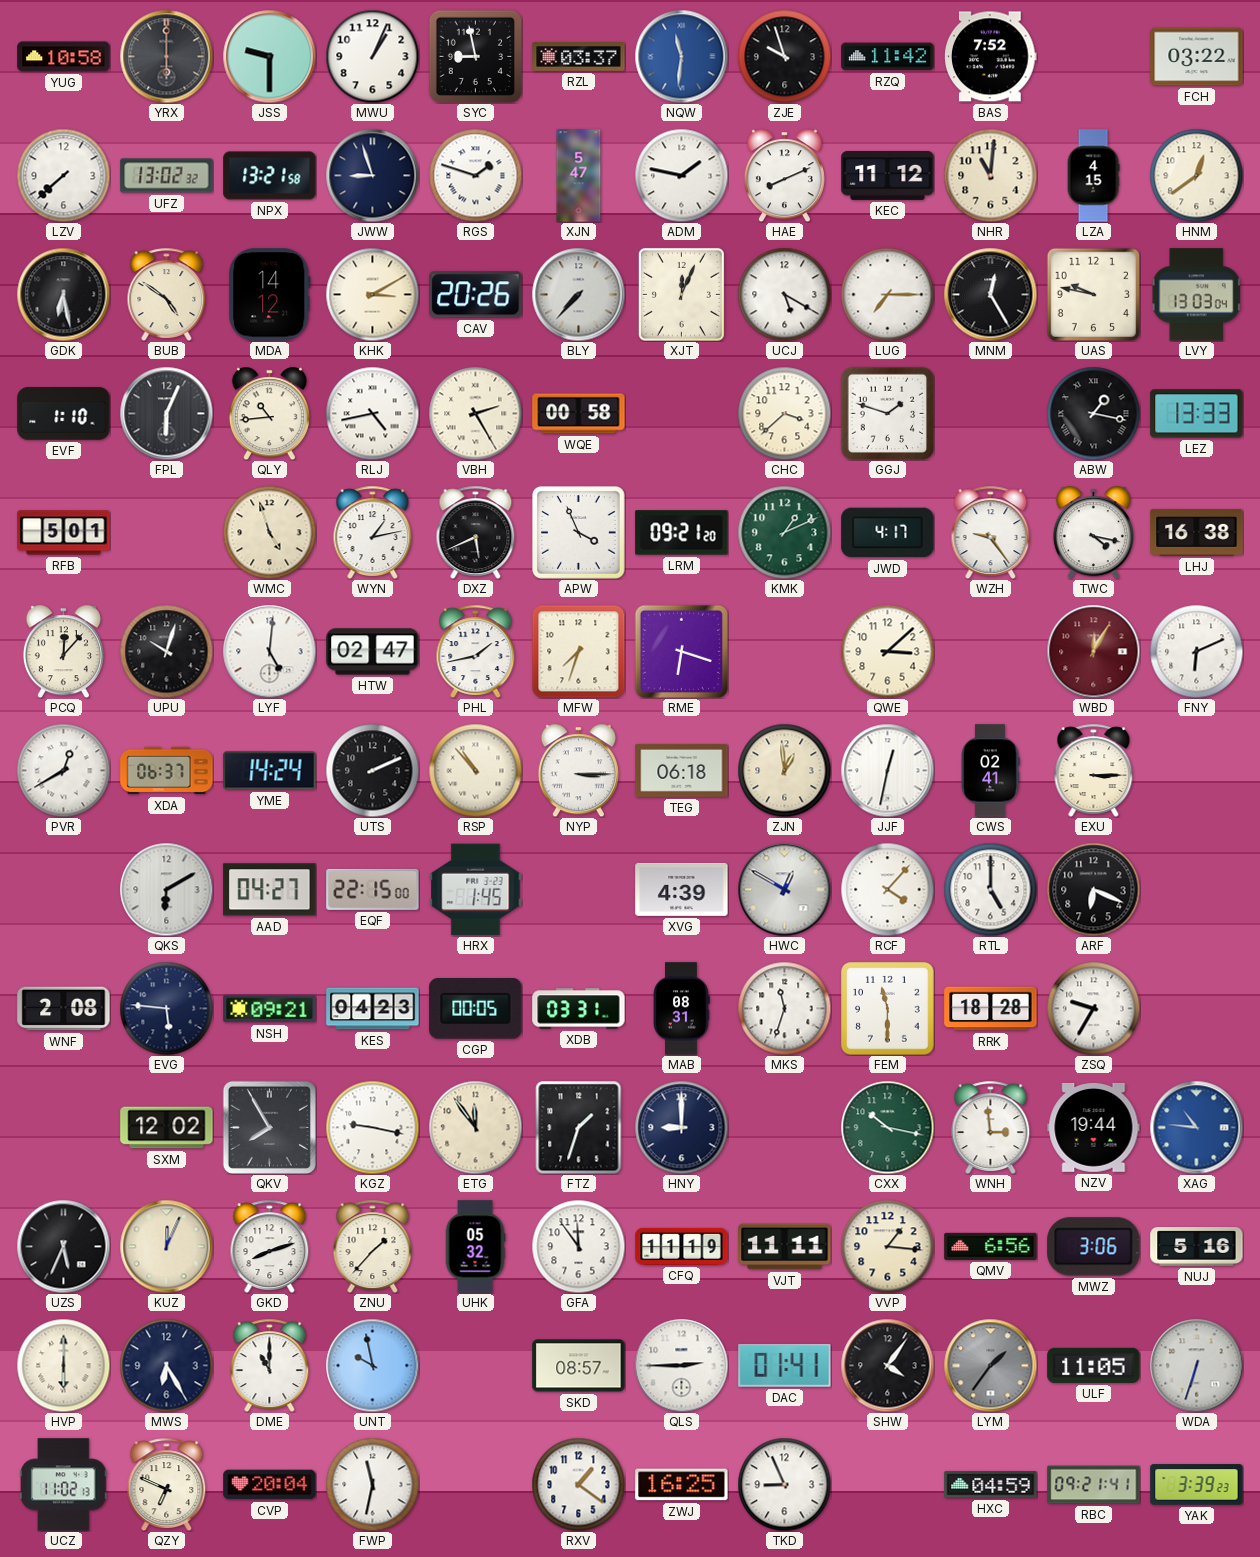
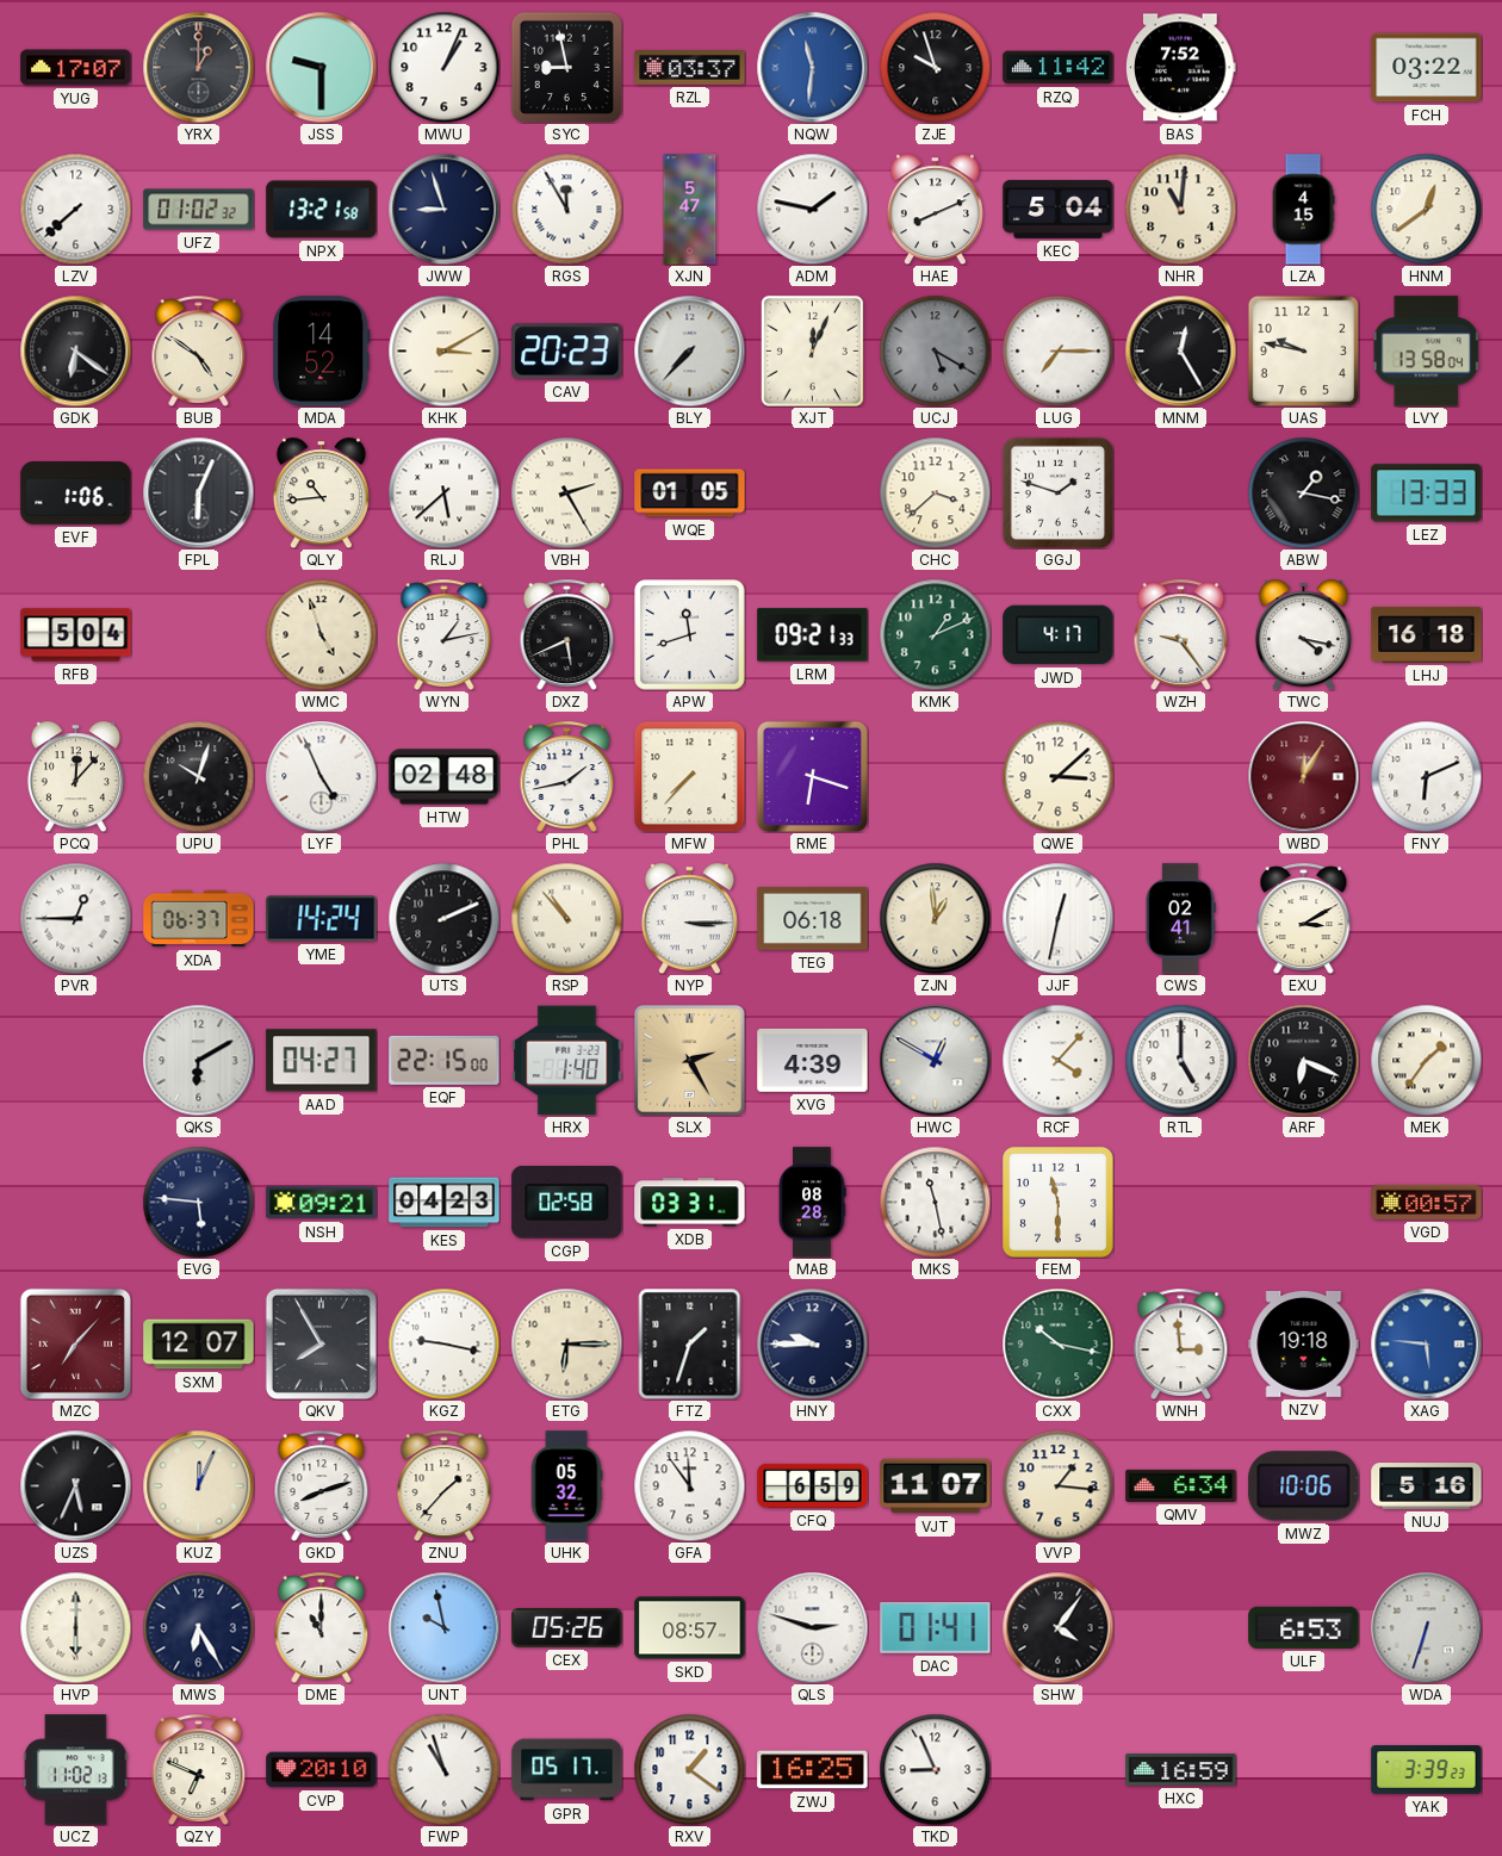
YUG: 10:58 -> 17:07 (76, 68)
YRX: 6:00 -> 1:00 (198, 67)
UFZ: 13:02 -> 01:02 (199, 210)
RGS: 1:48 -> 11:55 (566, 209)
KEC: 11:12 -> 5:04 (1059, 209)
GDK: 6:28 -> 6:21 (75, 350)
MDA: 14:12 -> 14:52 (322, 352)
CAV: 20:26 -> 20:23 (567, 352)
UCJ dial: white -> grey (935, 350)
LVY: 13:03 -> 13:58 (1426, 352)
EVF: 1:10 -> 1:06 (76, 494)
RLJ: 4:43 -> 5:38 (443, 492)
WQE: 00:58 -> 01:05 (690, 494)
RFB: 5:01 -> 5:04 (76, 635)
APW: 3:56 -> 11:42 (690, 635)
LRM: 09:21:20 -> 09:21:33 (813, 635)
LHJ: 16:38 -> 16:18 (1427, 634)
LYF: 5:01 -> 4:56 (321, 776)
HTW: 02:47 -> 02:48 (445, 777)
MFW: 7:33 -> 7:37 (689, 776)
PVR: 12:40 -> 12:45 (75, 918)
EXU: 3:15 -> 3:10 (1304, 918)
HRX: 1:45 -> 1:40 (567, 1061)
SLX: none -> 2:25 (690, 1061)
MEK: none -> 1:36 (1426, 1060)
WNF: 2:08 -> none (64, 1009)
CGP: 00:05 -> 02:58 (567, 1203)
MAB: 08:31 -> 08:28 (812, 1203)
MKS: 11:33 -> 11:28 (935, 1202)
RRK: 18:28 -> none (991, 1009)
ZSQ: 9:35 -> none (1093, 1008)
VGD: none -> 00:57 (1427, 1202)
MZC: none -> 7:07 (75, 1343)
SXM: 12:02 -> 12:07 (199, 1345)
ETG: 11:54 -> 6:15 (566, 1343)
HNY: 9:00 -> 9:45 (812, 1343)
NZV: 19:44 -> 19:18 (1304, 1343)
XAG: 10:46 -> 5:46 (1426, 1343)
CFQ: 11:19 -> 6:59 (813, 1485)
VJT: 11:11 -> 11:07 (936, 1486)
QMV: 6:56 -> 6:34 (1181, 1485)
MWZ: 3:06 -> 10:06 (1304, 1486)
CEX: none -> 05:26 (567, 1628)
QLS: 2:45 -> 2:48 (812, 1627)
LYM: 1:36 -> none (990, 1365)
ULF: 11:05 -> 6:53 (1304, 1627)
CVP: 20:04 -> 20:10 (322, 1770)
FWP: 11:32 -> 10:57 (443, 1769)
GPR: none -> 05:17 (567, 1770)
HXC: 04:59 -> 16:59 (1181, 1770)
RBC: 09:21 -> none (1094, 1485)
